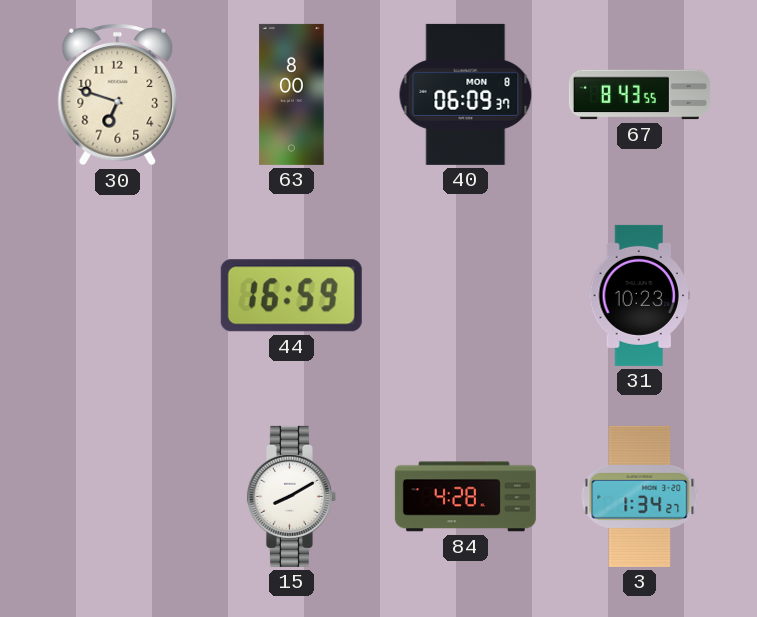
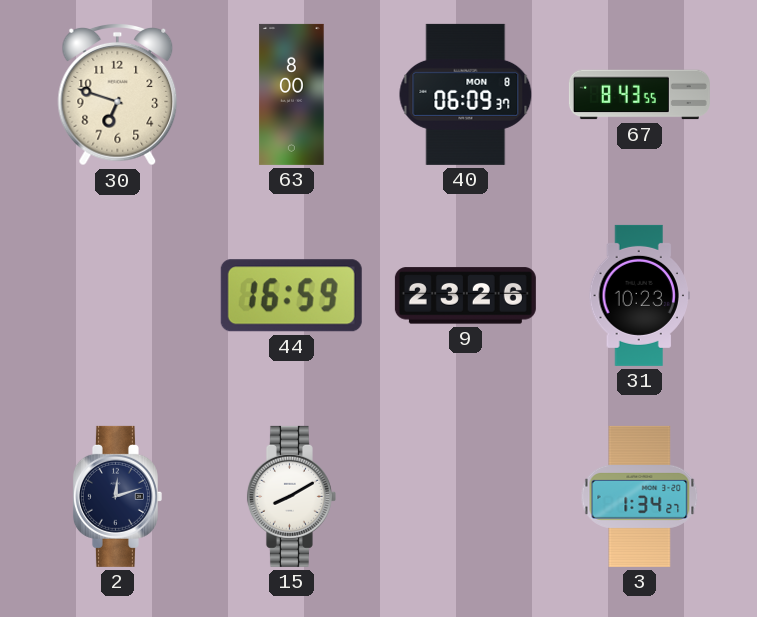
9: none -> 23:26 (465, 296)
2: none -> 12:12 (117, 496)
84: 4:28 -> none (465, 497)
